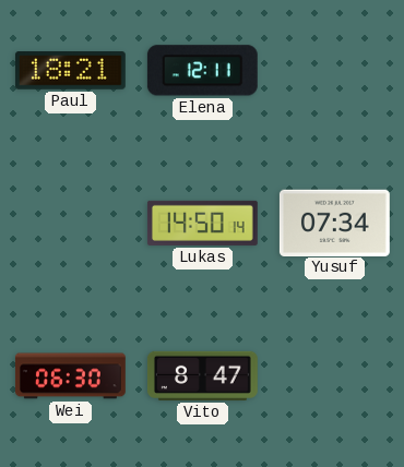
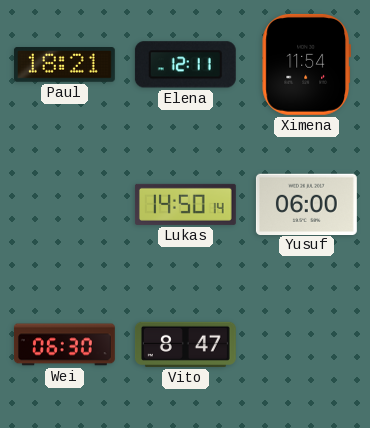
Ximena: none -> 11:54 (306, 64)
Yusuf: 07:34 -> 06:00 (306, 204)
